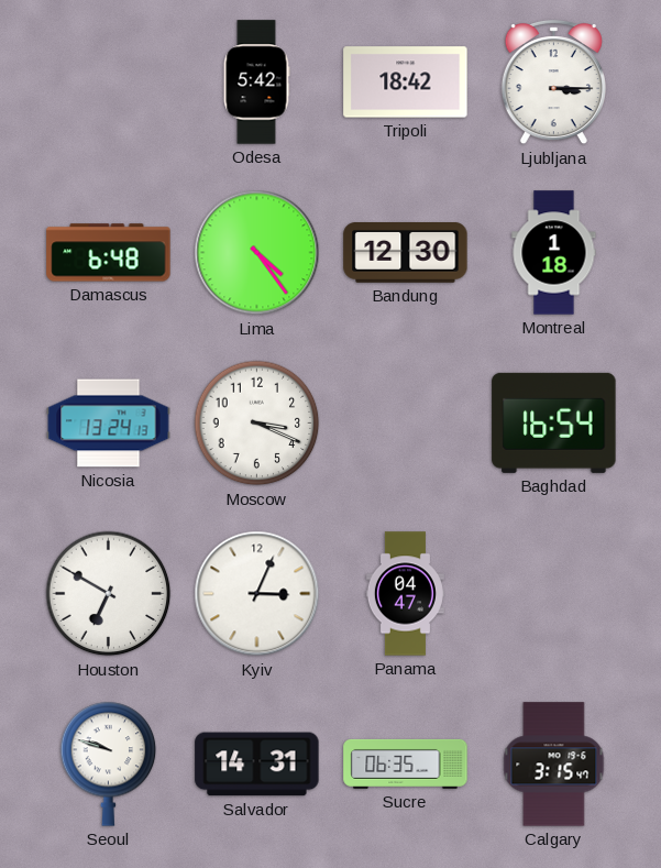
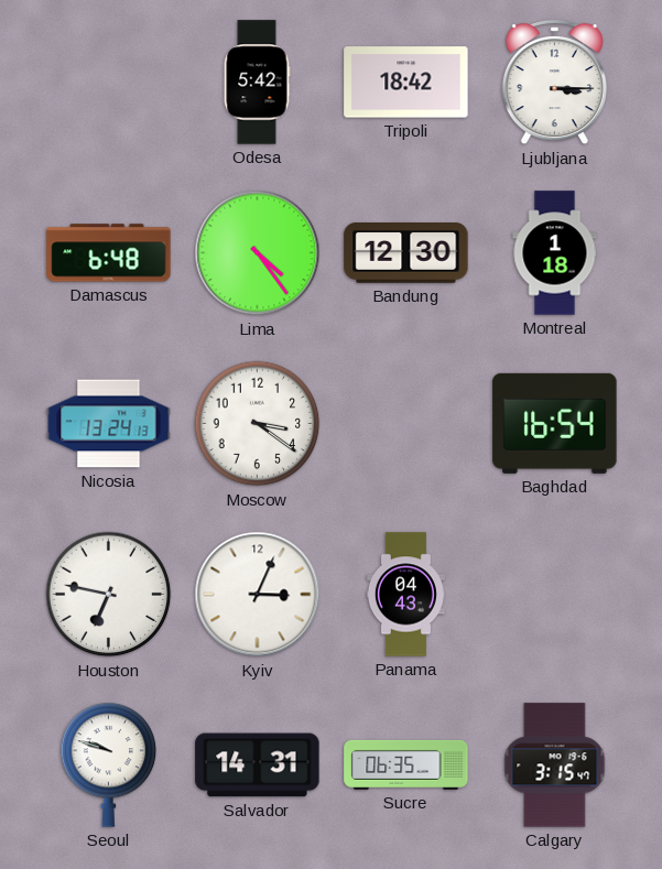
Moscow: 3:19 -> 3:21 (258, 424)
Houston: 6:50 -> 6:47 (109, 595)
Panama: 04:47 -> 04:43 (405, 595)
